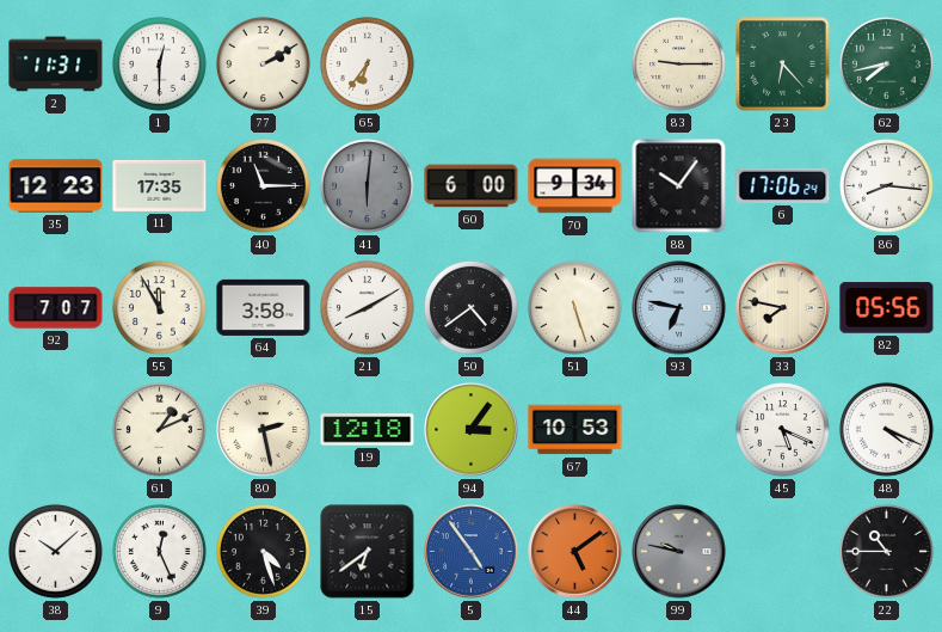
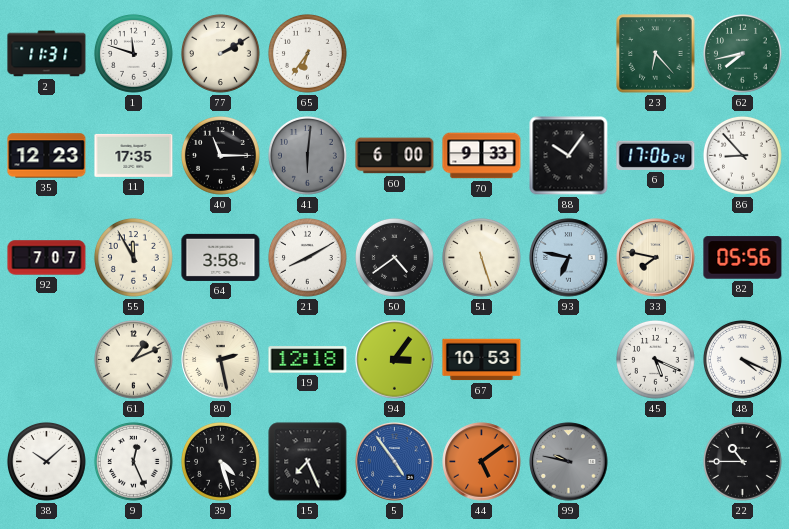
1: 12:30 -> 11:48 (134, 54)
83: 9:15 -> none (679, 65)
70: 9:34 -> 9:33 (482, 156)
86: 8:16 -> 8:53 (743, 156)
15: 6:39 -> 7:26 (308, 462)
